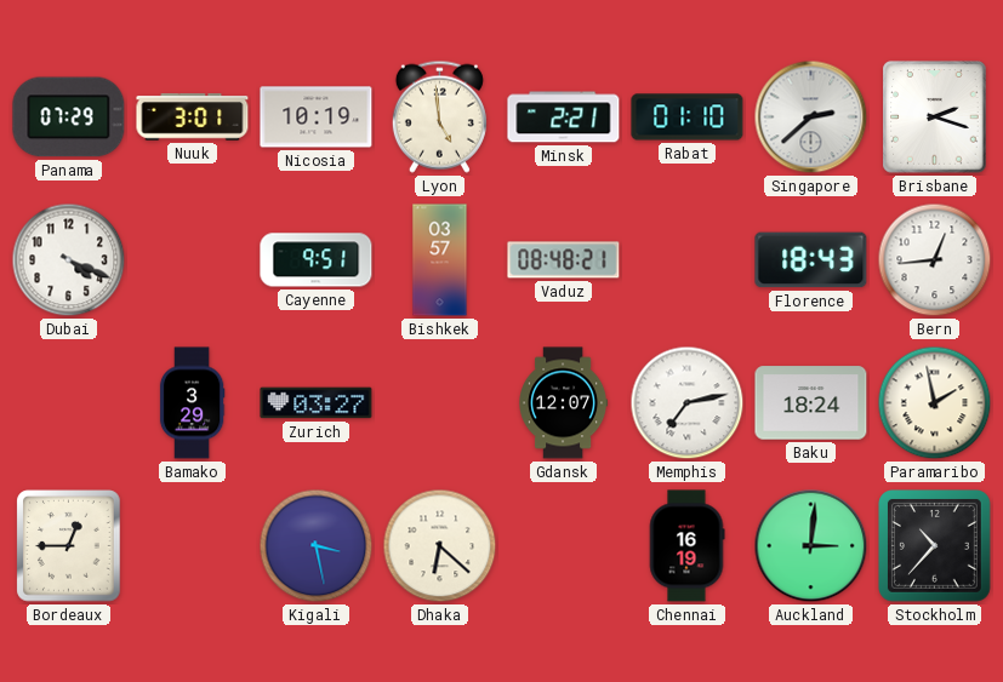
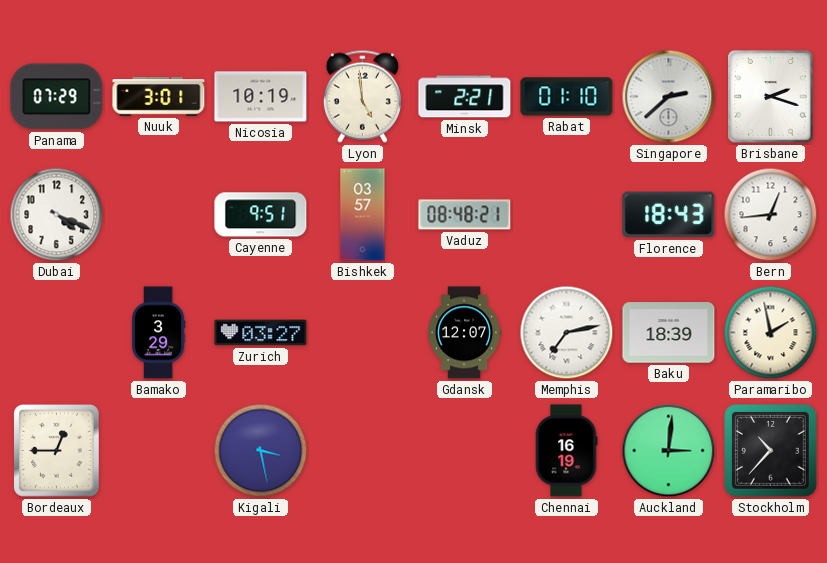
Baku: 18:24 -> 18:39 (669, 333)
Dhaka: 6:22 -> none (440, 546)
